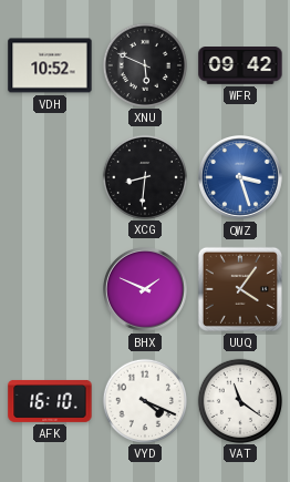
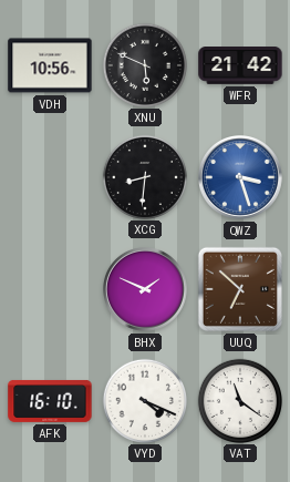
VDH: 10:52 -> 10:56 (50, 65)
WFR: 09:42 -> 21:42 (240, 66)
UUQ: 4:06 -> 6:52 (240, 289)
